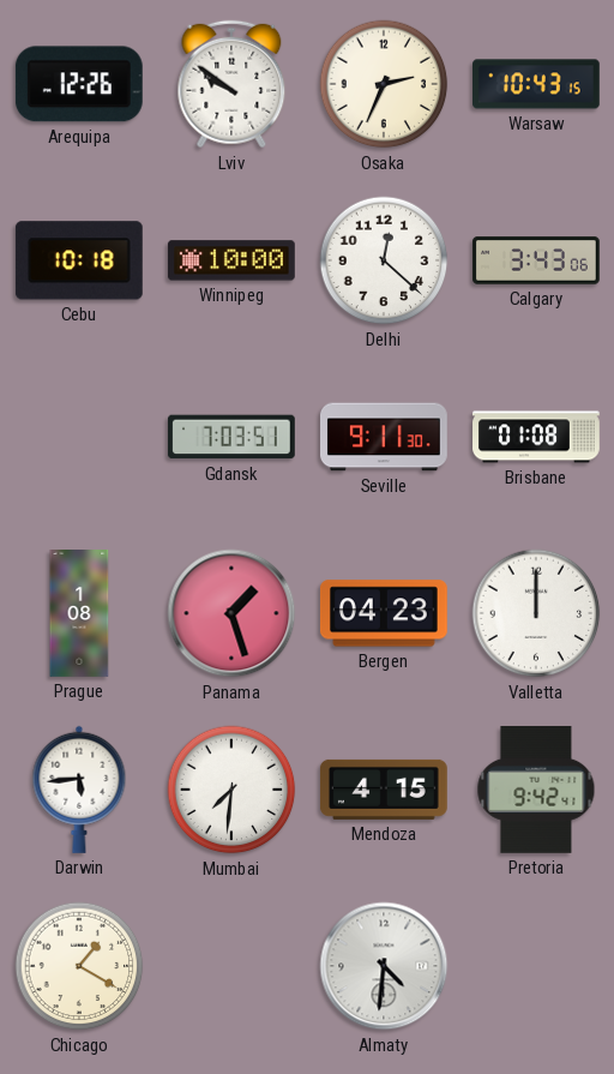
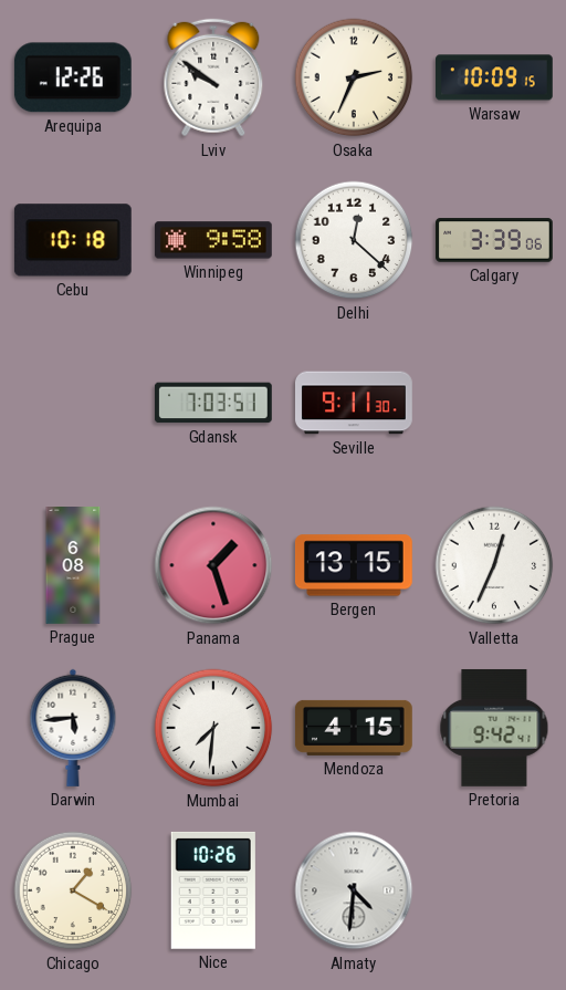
Warsaw: 10:43 -> 10:09 (495, 77)
Winnipeg: 10:00 -> 9:58 (213, 240)
Calgary: 3:43 -> 3:39 (495, 240)
Brisbane: 01:08 -> none (537, 437)
Prague: 1:08 -> 6:08 (73, 566)
Bergen: 04:23 -> 13:15 (354, 565)
Valletta: 12:00 -> 12:34 (494, 565)
Nice: none -> 10:26 (213, 890)
